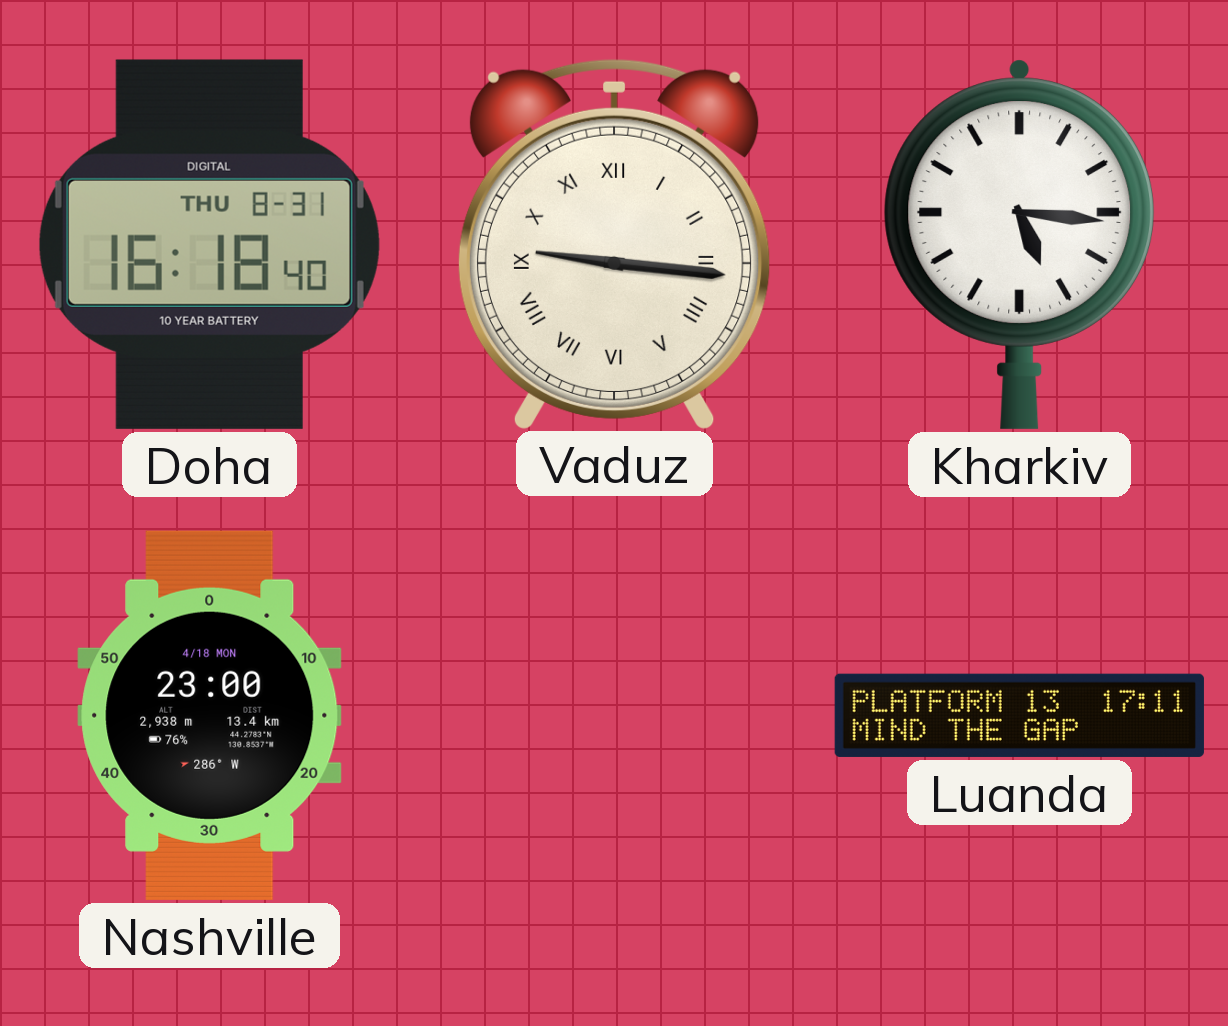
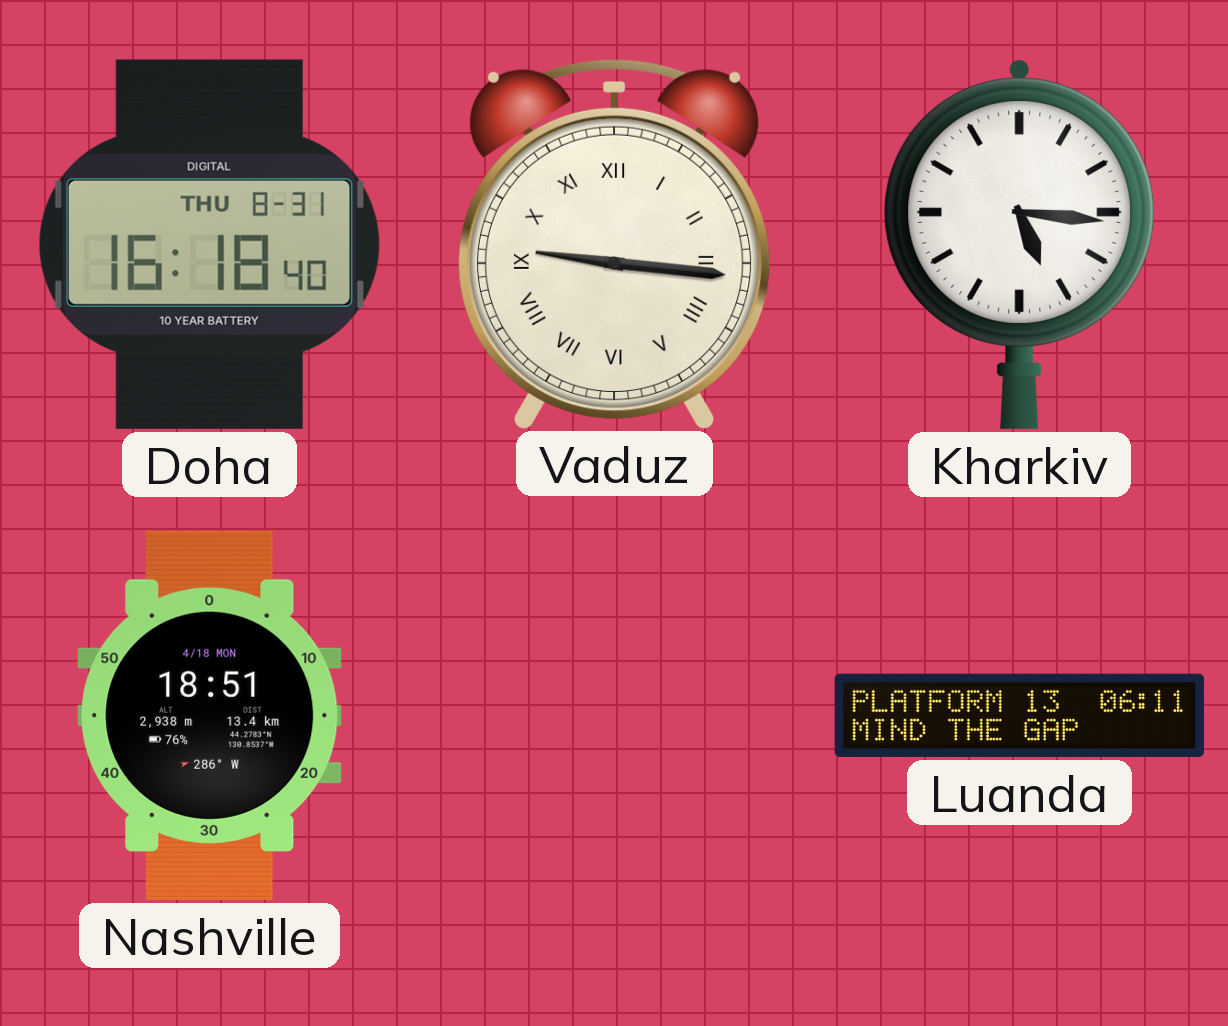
Nashville: 23:00 -> 18:51 (210, 715)
Luanda: 17:11 -> 06:11 (1019, 715)
